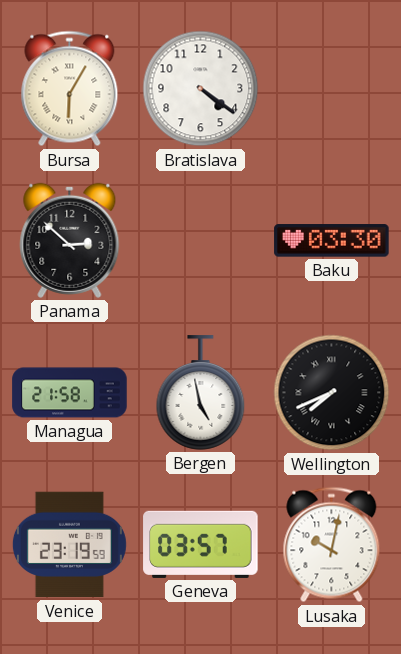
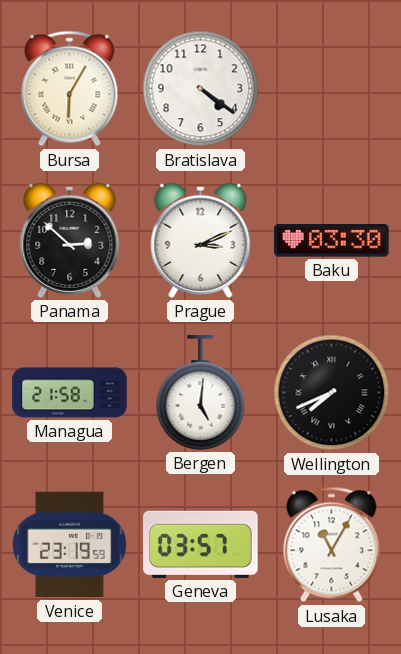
Prague: none -> 3:11 (201, 240)
Bergen: 4:58 -> 5:01 (201, 393)
Lusaka: 10:02 -> 11:05 (332, 545)
